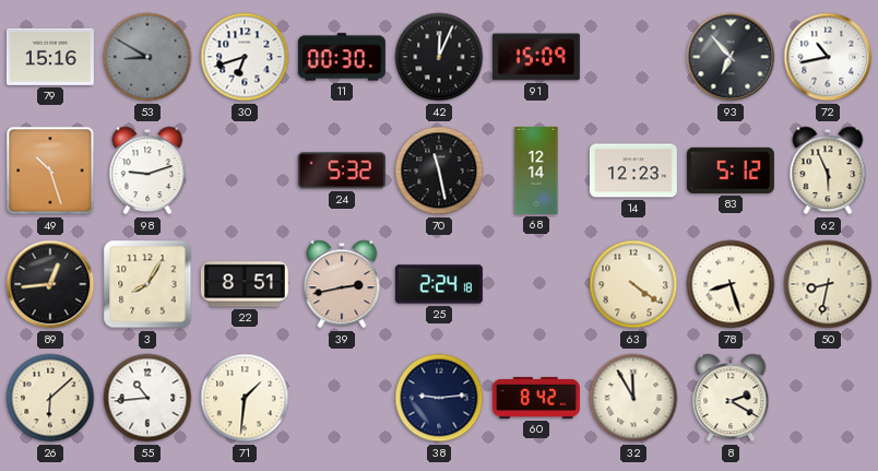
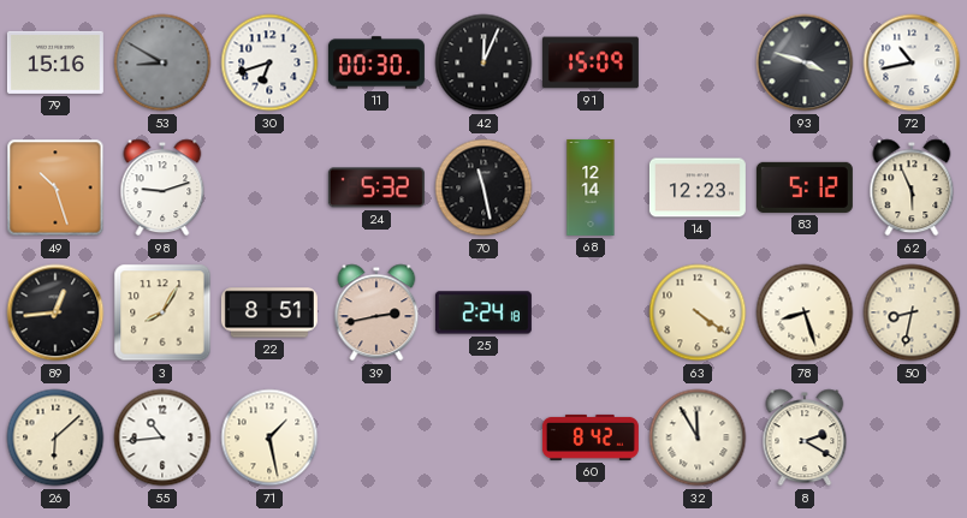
93: 6:53 -> 3:48 (805, 62)
71: 1:31 -> 1:28 (269, 437)
38: 9:14 -> none (439, 398)
